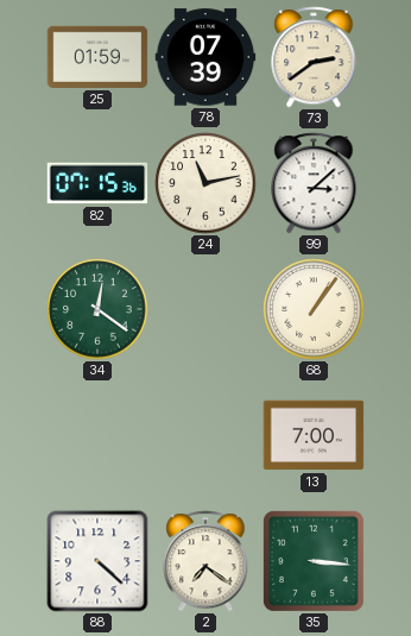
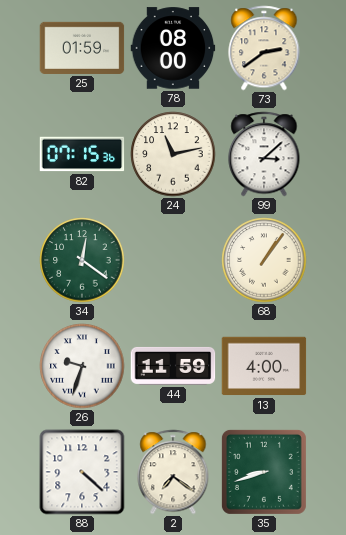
78: 07:39 -> 08:00 (173, 48)
26: none -> 9:33 (82, 366)
44: none -> 11:59 (173, 366)
13: 7:00 -> 4:00 (264, 366)
35: 3:16 -> 8:42 (264, 472)
